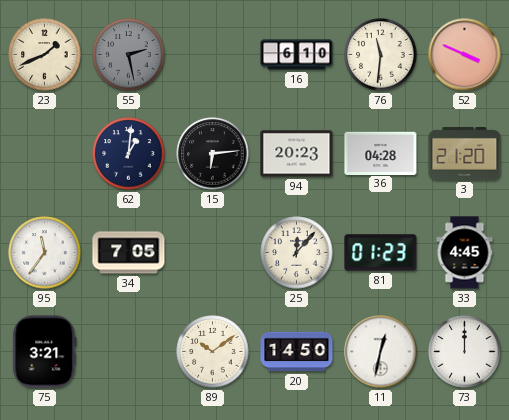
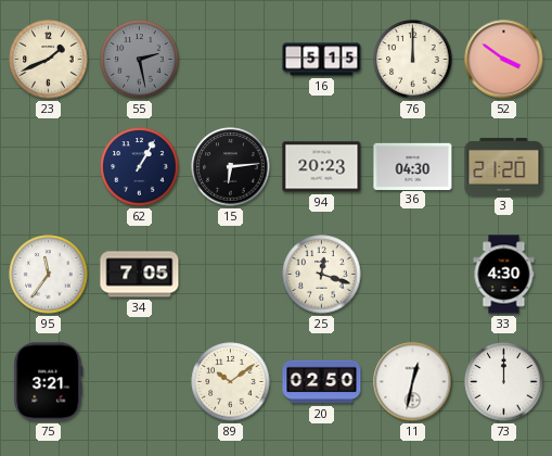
16: 6:10 -> 5:15 (322, 60)
76: 11:31 -> 12:00 (413, 60)
52: 3:49 -> 3:51 (504, 60)
62: 1:01 -> 1:05 (140, 167)
36: 04:28 -> 04:30 (413, 166)
25: 12:07 -> 12:18 (322, 275)
81: 01:23 -> none (381, 253)
33: 4:45 -> 4:30 (504, 275)
20: 14:50 -> 02:50 (322, 382)
